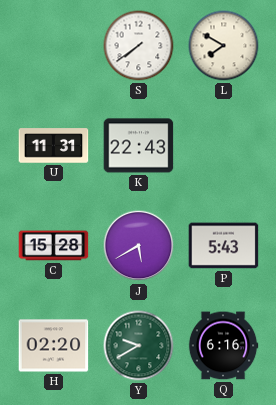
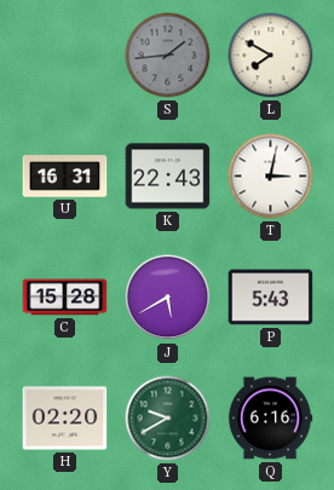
S: 7:39 -> 1:44 (168, 56)
S dial: white -> grey (168, 56)
U: 11:31 -> 16:31 (65, 177)
T: none -> 3:02 (271, 177)
